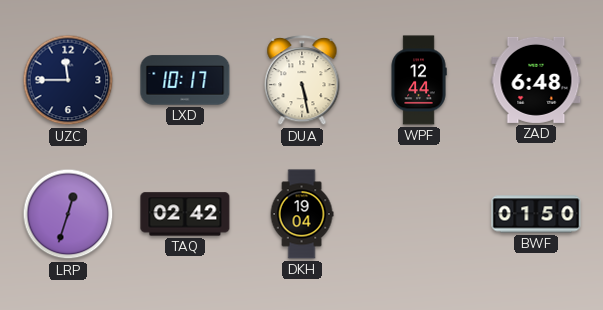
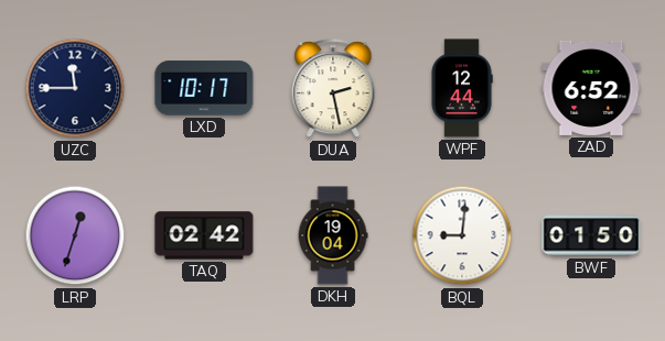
DUA: 5:28 -> 2:28 (333, 89)
ZAD: 6:48 -> 6:52 (591, 88)
BQL: none -> 9:01 (462, 235)
